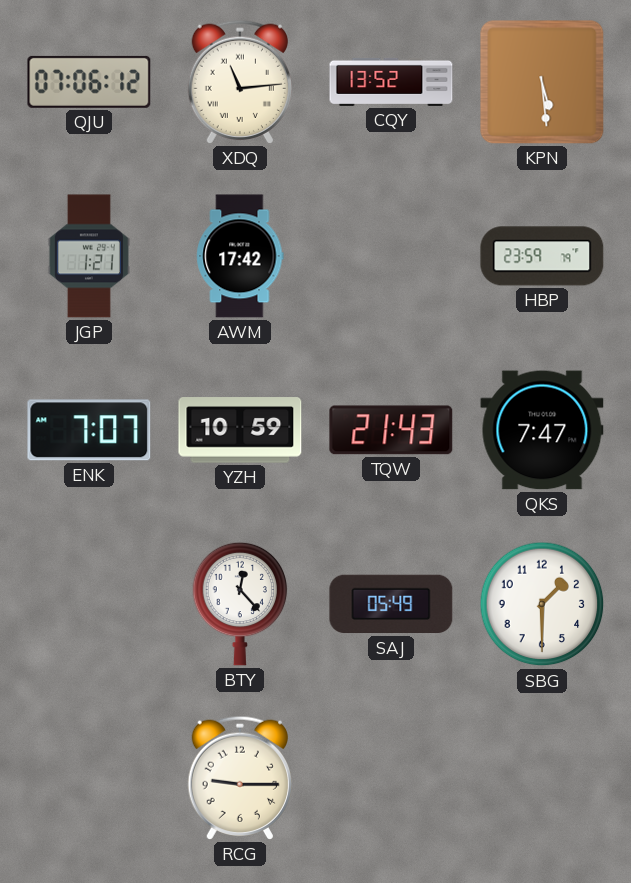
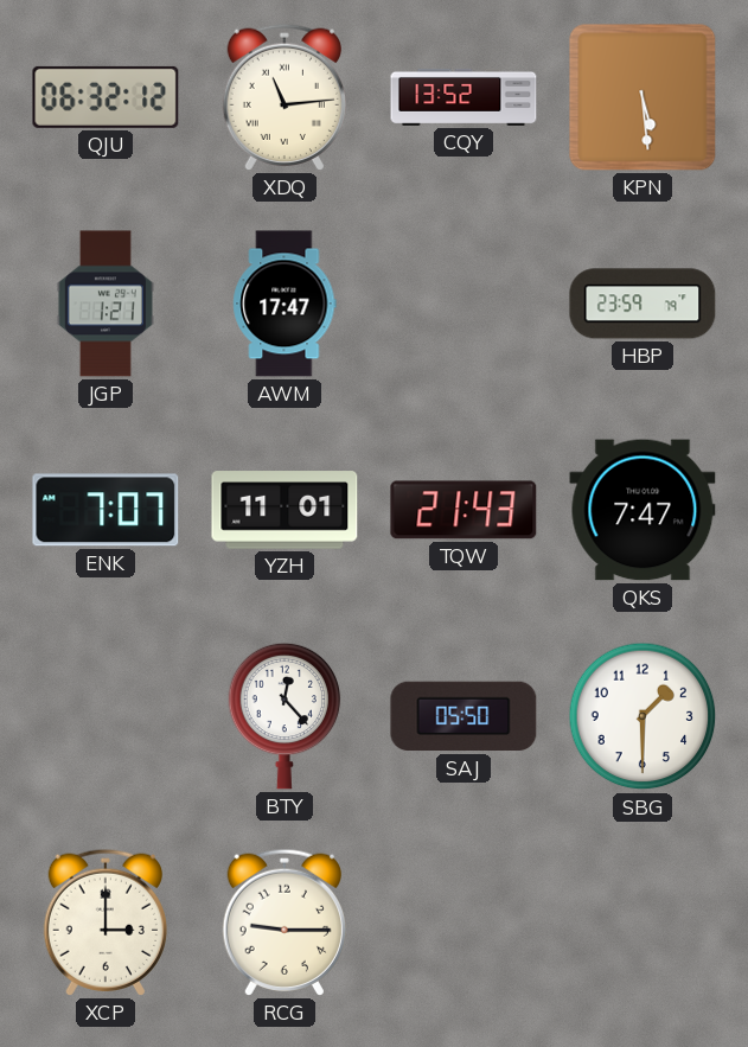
QJU: 07:06 -> 06:32 (106, 97)
AWM: 17:42 -> 17:47 (285, 304)
YZH: 10:59 -> 11:01 (285, 510)
SAJ: 05:49 -> 05:50 (463, 716)
XCP: none -> 3:00 (104, 922)
